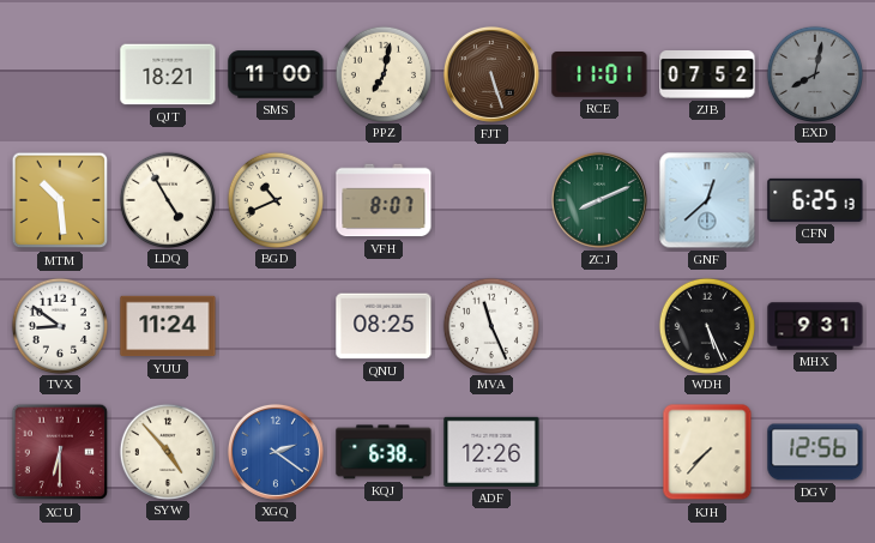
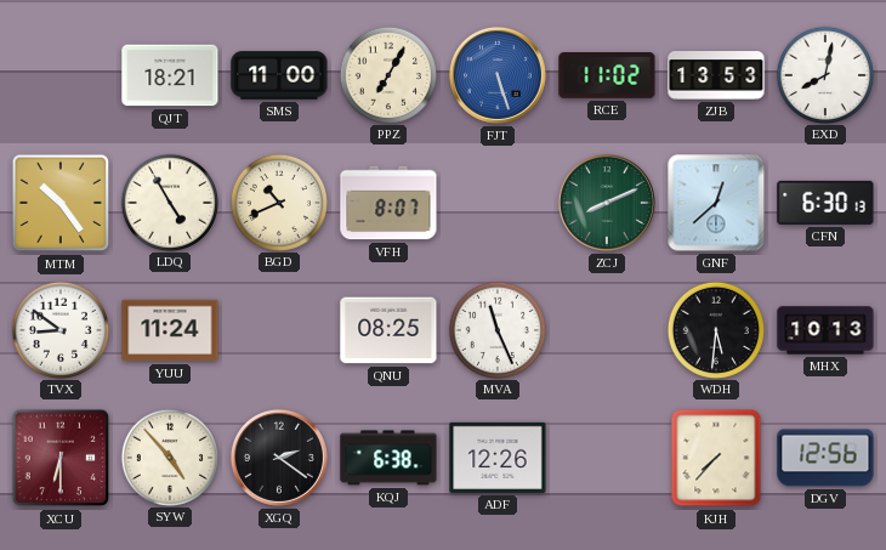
PPZ: 7:02 -> 7:05 (387, 74)
FJT dial: brown -> blue (498, 75)
RCE: 11:01 -> 11:02 (607, 76)
ZJB: 07:52 -> 13:53 (716, 75)
EXD dial: grey -> white (824, 74)
MTM: 10:29 -> 10:24 (61, 203)
CFN: 6:25 -> 6:30 (825, 203)
WDH: 5:26 -> 5:31 (715, 329)
MHX: 9:31 -> 10:13 (825, 330)
XGQ dial: blue -> black (279, 458)
